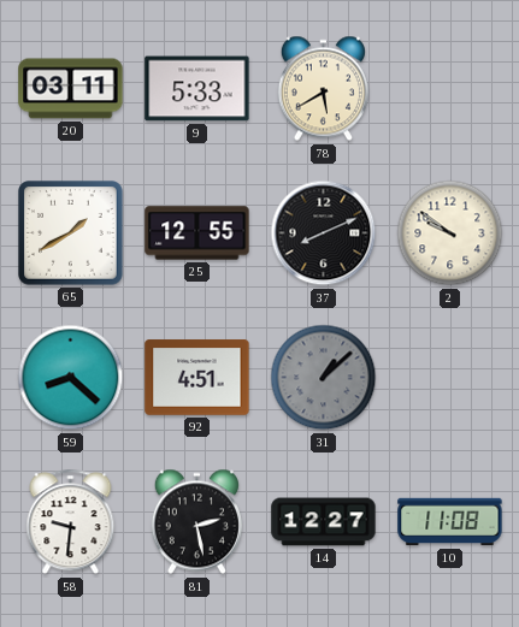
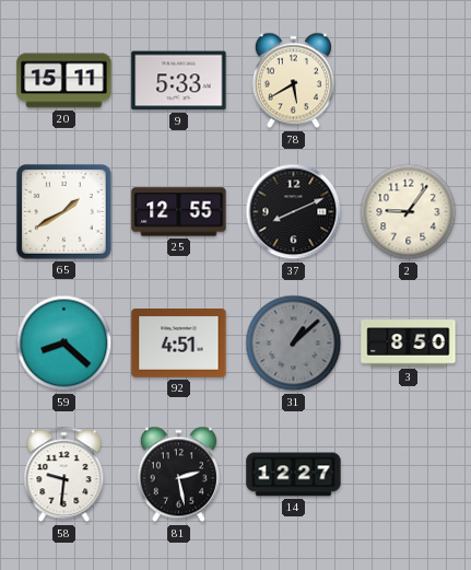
20: 03:11 -> 15:11 (64, 81)
2: 9:51 -> 9:06 (409, 212)
3: none -> 8:50 (409, 344)
10: 11:08 -> none (450, 522)
